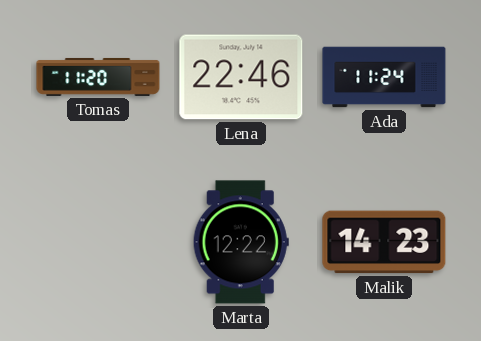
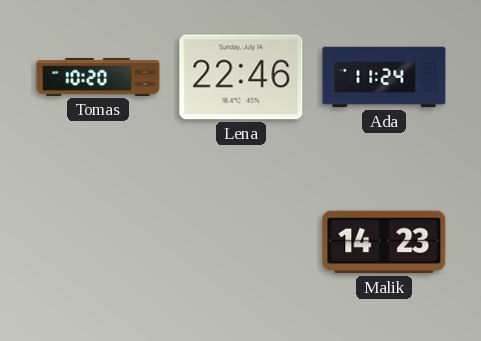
Tomas: 11:20 -> 10:20 (98, 77)
Marta: 12:22 -> none (241, 242)
